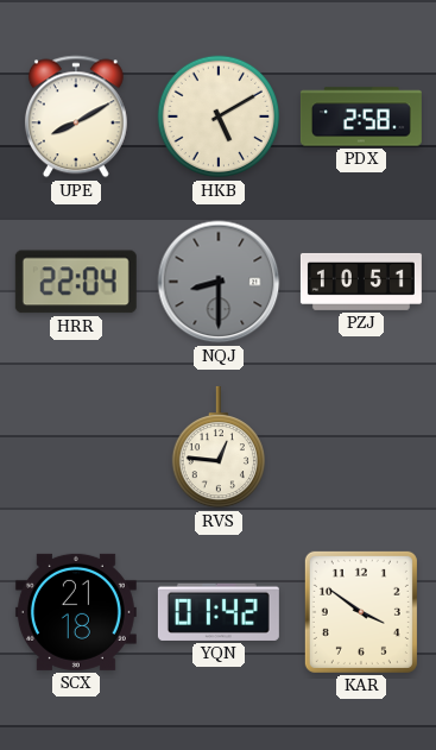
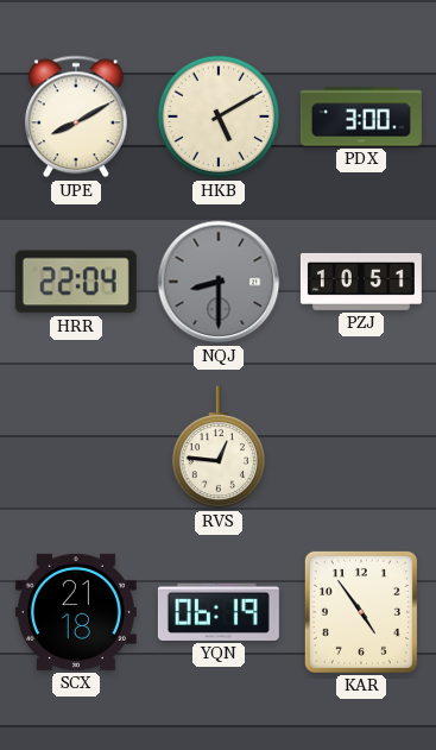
PDX: 2:58 -> 3:00 (361, 116)
YQN: 01:42 -> 06:19 (219, 612)
KAR: 3:51 -> 4:54 (361, 612)
